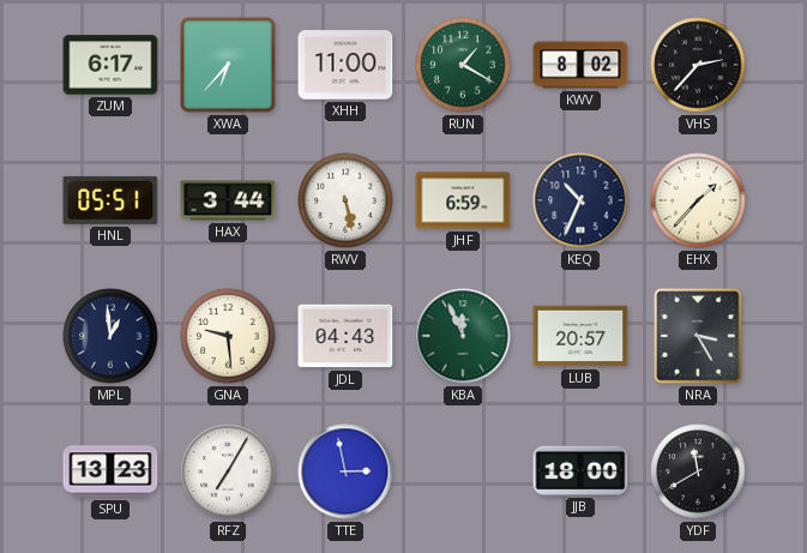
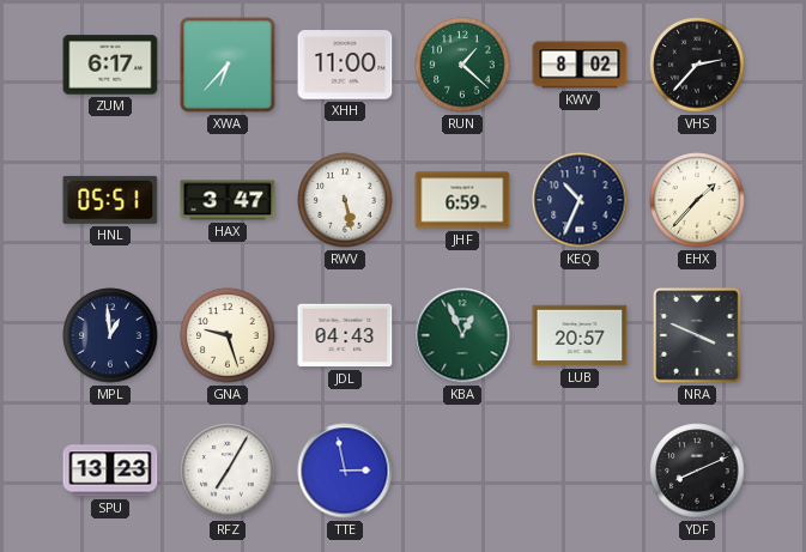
RUN: 1:20 -> 1:22 (462, 65)
HAX: 3:44 -> 3:47 (228, 200)
GNA: 9:29 -> 9:27 (228, 335)
KBA: 11:56 -> 12:56 (462, 335)
NRA: 3:25 -> 3:49 (697, 335)
JJB: 18:00 -> none (580, 470)
YDF: 11:40 -> 8:11 (697, 471)
